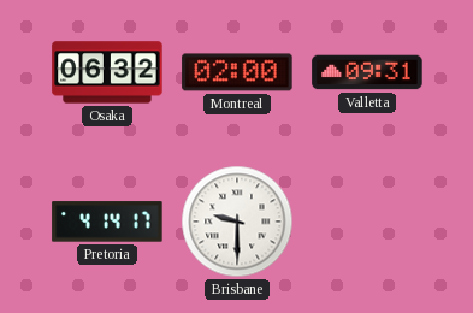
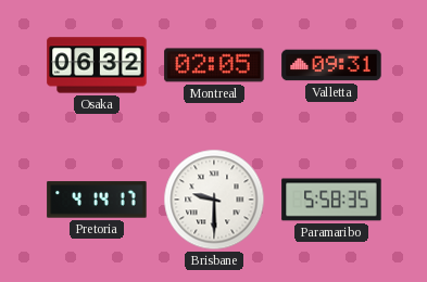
Montreal: 02:00 -> 02:05 (214, 65)
Paramaribo: none -> 5:58 (331, 200)
